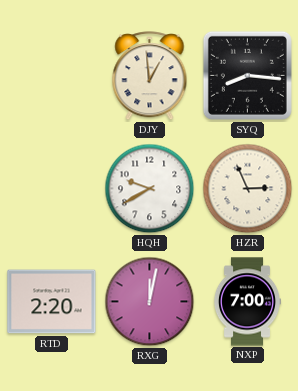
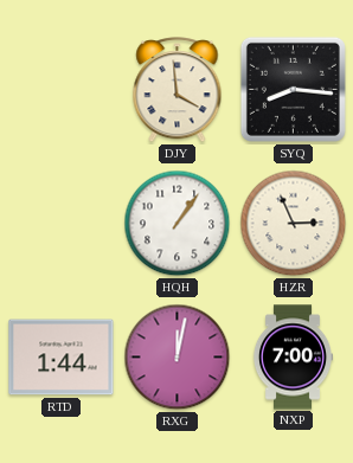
DJY: 12:59 -> 3:59 (178, 90)
HQH: 9:40 -> 1:06 (178, 224)
RTD: 2:20 -> 1:44 (62, 358)
